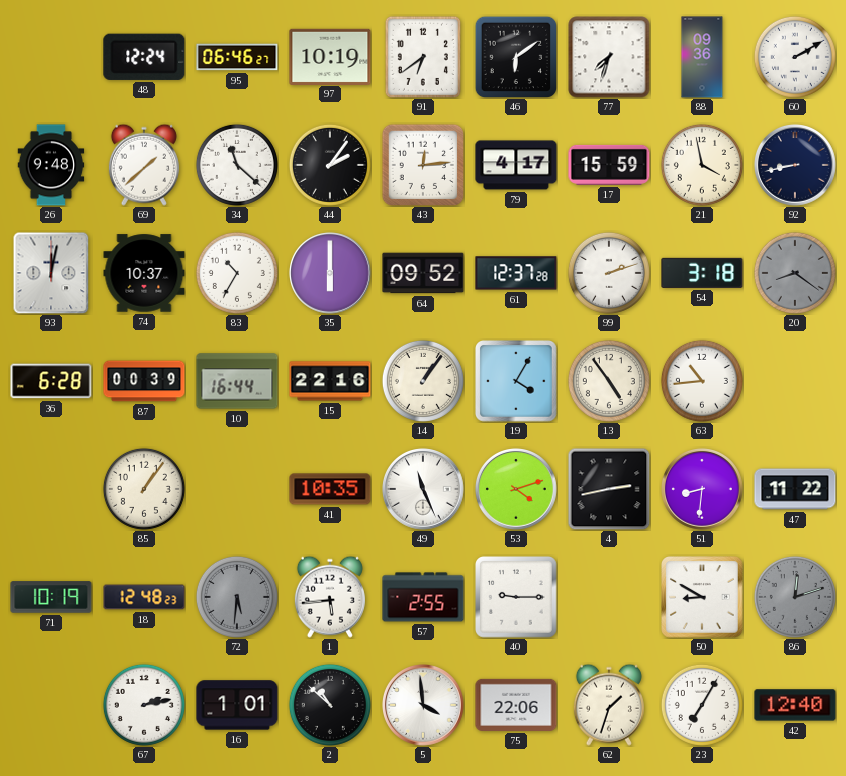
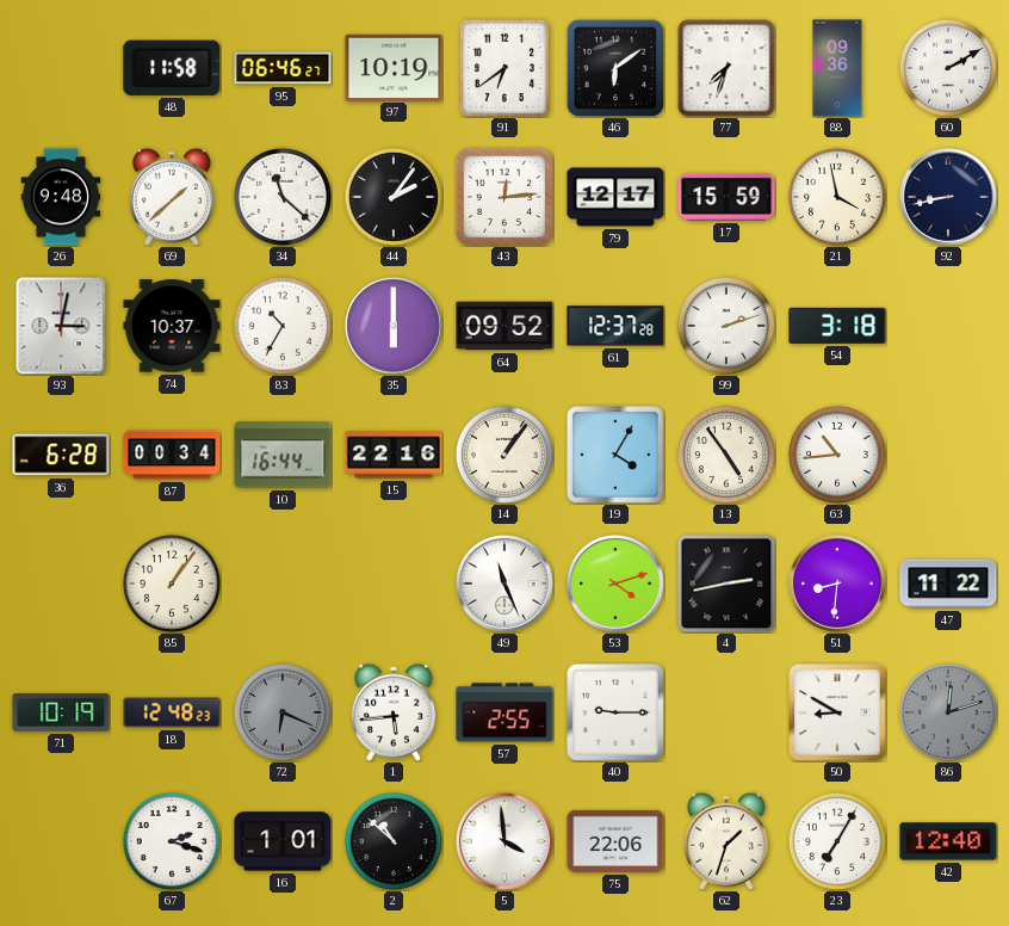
48: 12:24 -> 11:58 (172, 68)
79: 4:17 -> 12:17 (615, 197)
93: 12:02 -> 3:02 (61, 326)
20: 8:21 -> none (795, 273)
87: 00:39 -> 00:34 (172, 455)
41: 10:35 -> none (330, 489)
72: 5:31 -> 6:19 (283, 712)
67: 2:13 -> 2:18 (172, 841)
